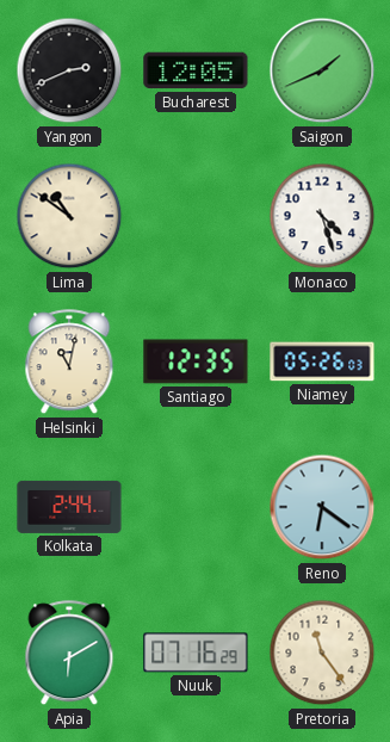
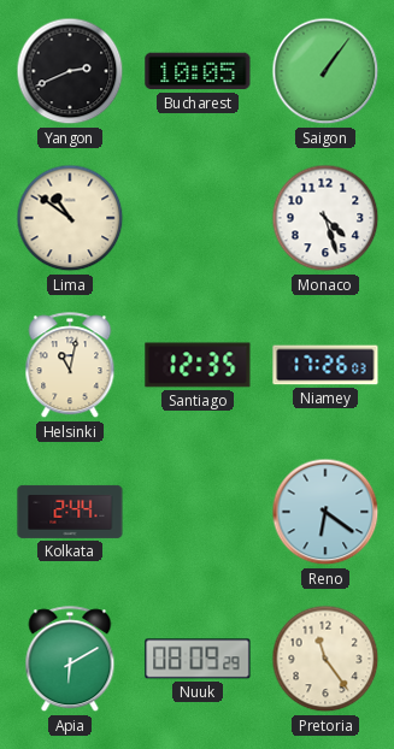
Bucharest: 12:05 -> 10:05 (198, 71)
Saigon: 1:41 -> 1:06 (325, 71)
Niamey: 05:26 -> 17:26 (325, 365)
Nuuk: 07:16 -> 08:09 (198, 659)
